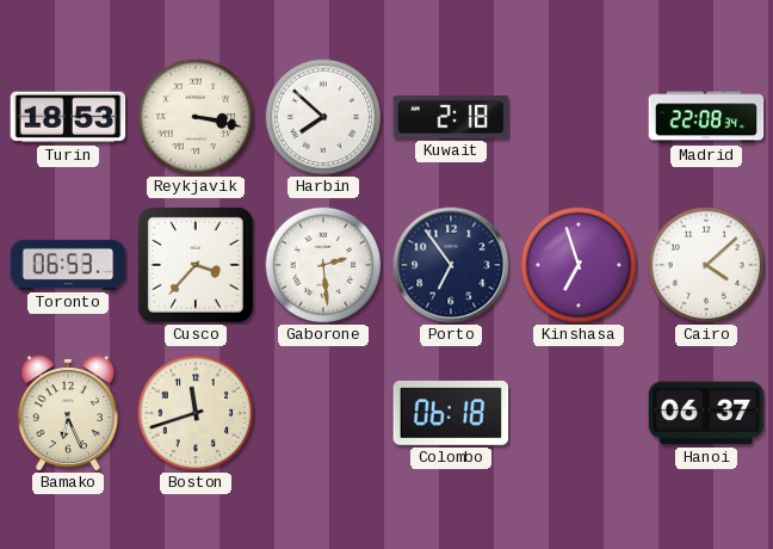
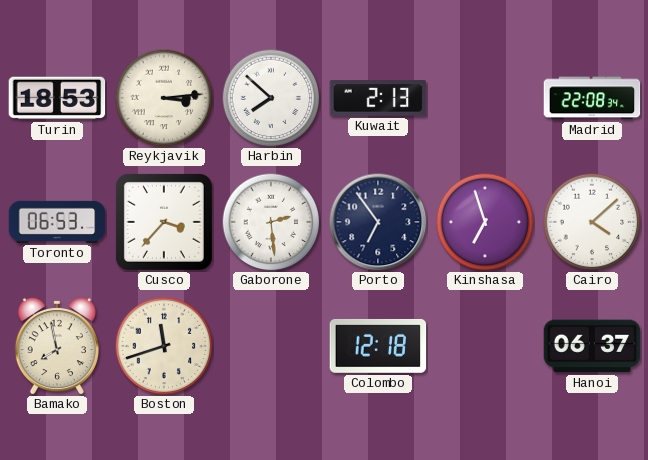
Reykjavik: 3:17 -> 3:14 (164, 98)
Kuwait: 2:18 -> 2:13 (378, 98)
Bamako: 6:26 -> 7:58 (57, 347)
Colombo: 06:18 -> 12:18 (378, 346)
